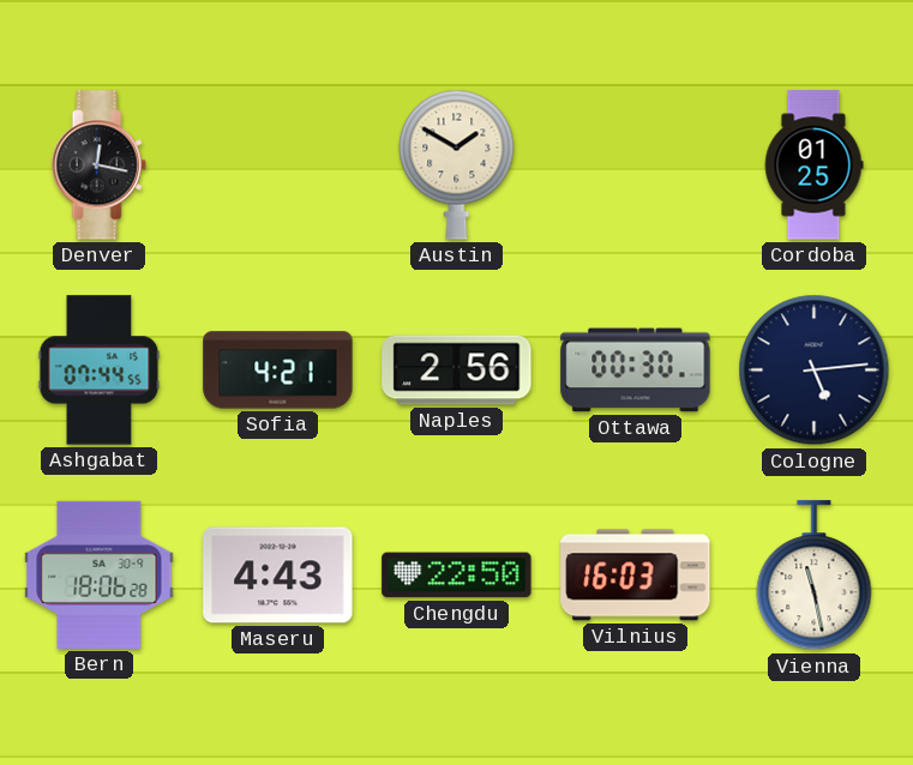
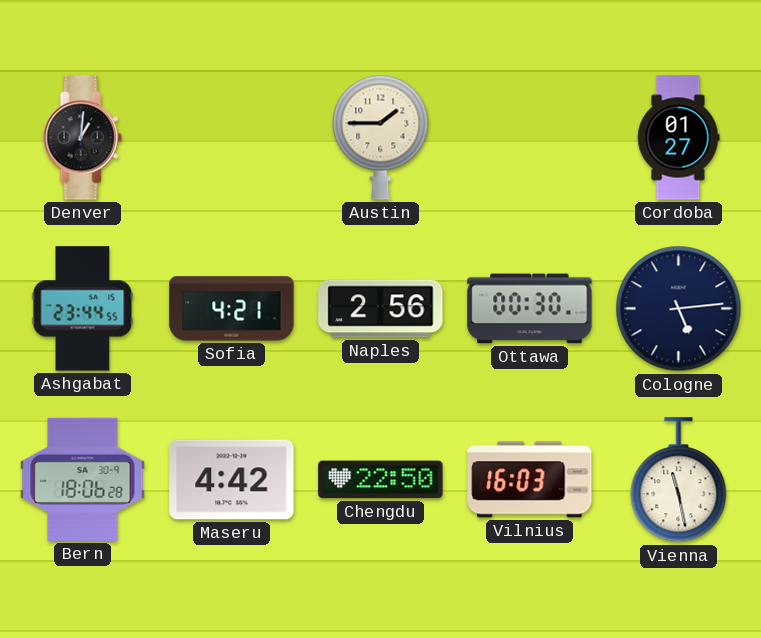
Denver: 12:17 -> 1:01 (82, 138)
Austin: 1:50 -> 1:45 (381, 137)
Cordoba: 01:25 -> 01:27 (678, 138)
Ashgabat: 07:44 -> 23:44 (83, 309)
Maseru: 4:43 -> 4:42 (232, 480)
